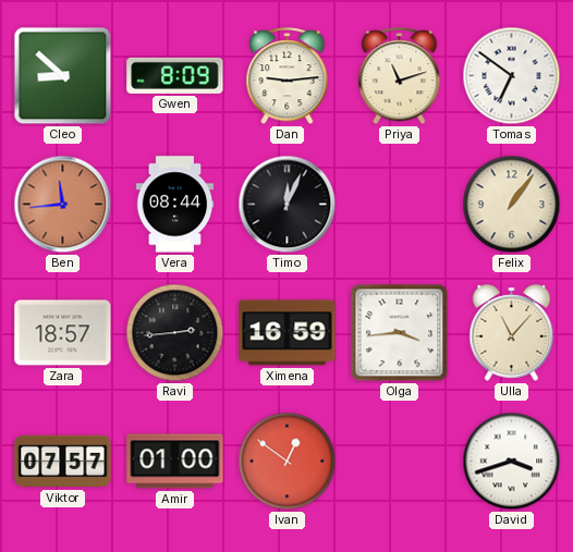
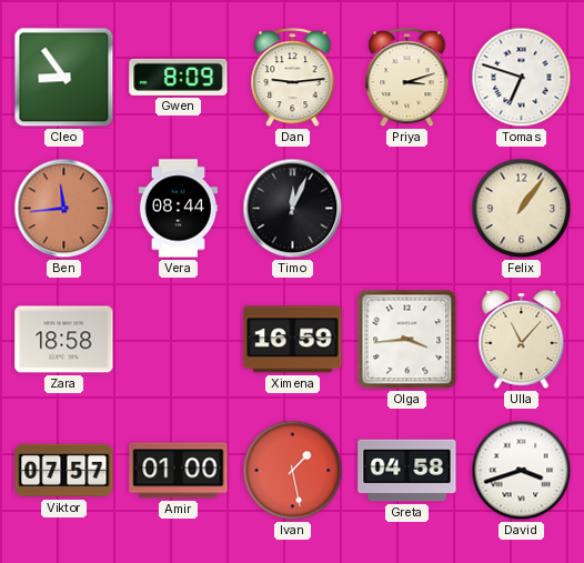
Cleo: 8:52 -> 8:54 (64, 78)
Priya: 11:12 -> 3:12 (407, 79)
Tomas: 6:51 -> 6:48 (522, 78)
Zara: 18:57 -> 18:58 (64, 340)
Ravi: 2:44 -> none (175, 333)
Ivan: 12:51 -> 1:28 (293, 471)
Greta: none -> 04:58 (407, 471)
